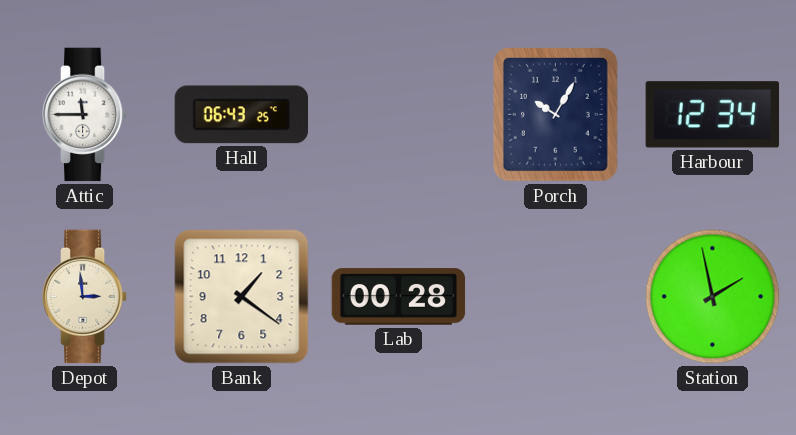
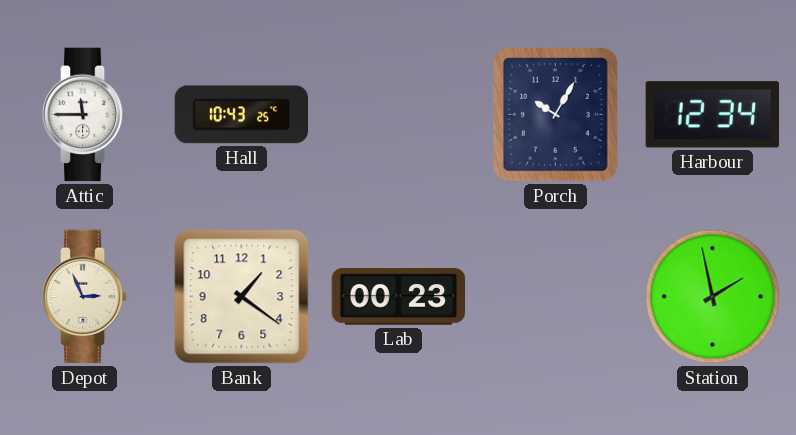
Hall: 06:43 -> 10:43 (242, 115)
Depot: 2:59 -> 2:56 (85, 297)
Lab: 00:28 -> 00:23 (399, 297)
